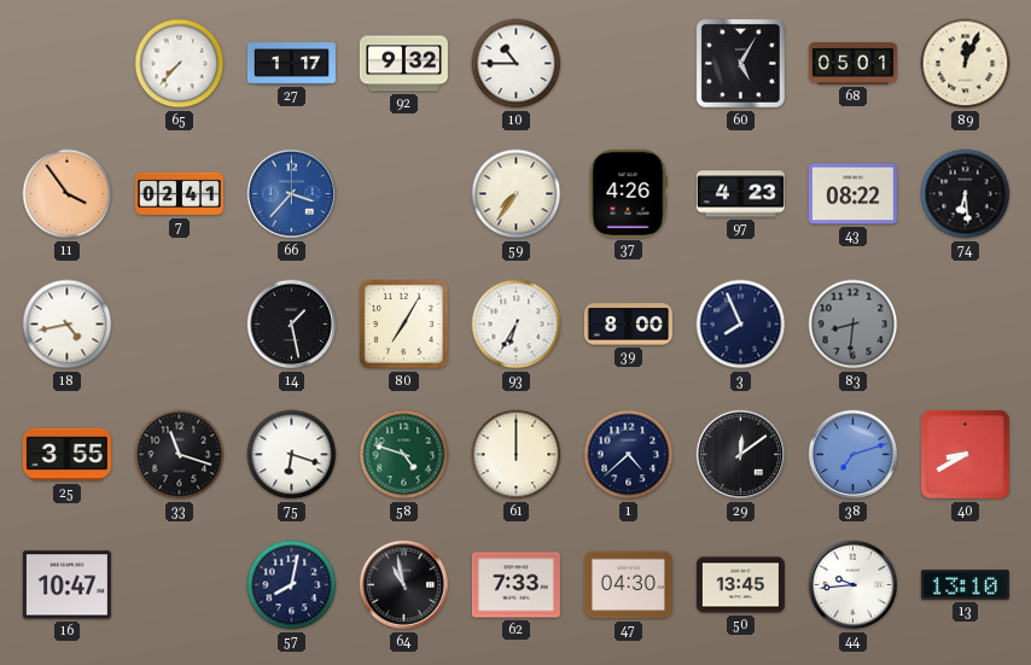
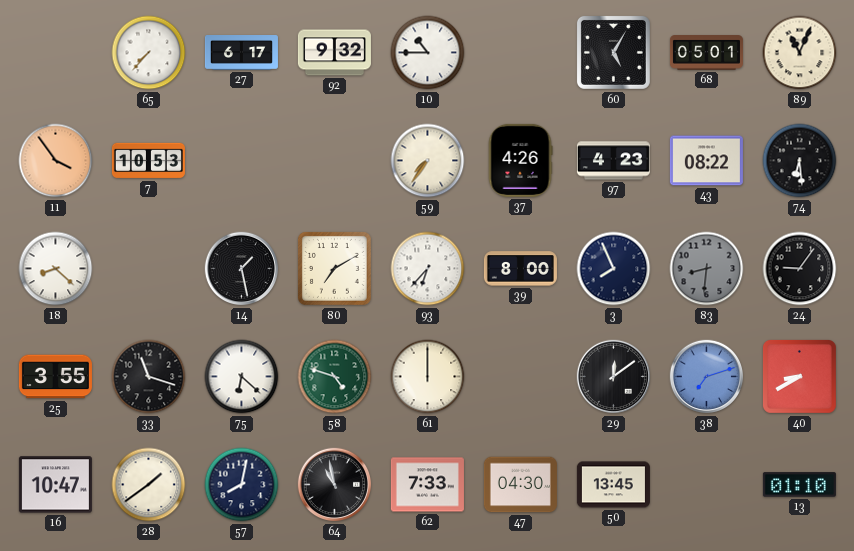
27: 1:17 -> 6:17 (241, 53)
89: 12:04 -> 11:04 (800, 53)
7: 02:41 -> 10:53 (148, 161)
66: 3:37 -> none (292, 194)
18: 4:43 -> 8:22 (56, 269)
80: 7:05 -> 7:10 (334, 268)
93: 6:35 -> 6:37 (428, 269)
24: none -> 9:06 (800, 269)
75: 6:18 -> 6:22 (242, 377)
1: 4:38 -> none (629, 455)
28: none -> 1:39 (149, 485)
44: 9:44 -> none (854, 585)
13: 13:10 -> 01:10 (799, 485)
